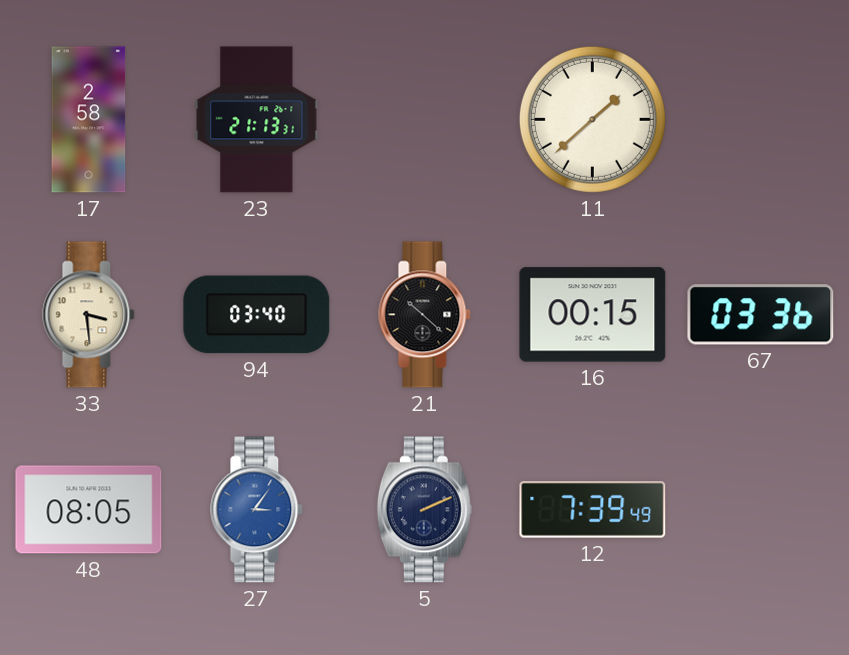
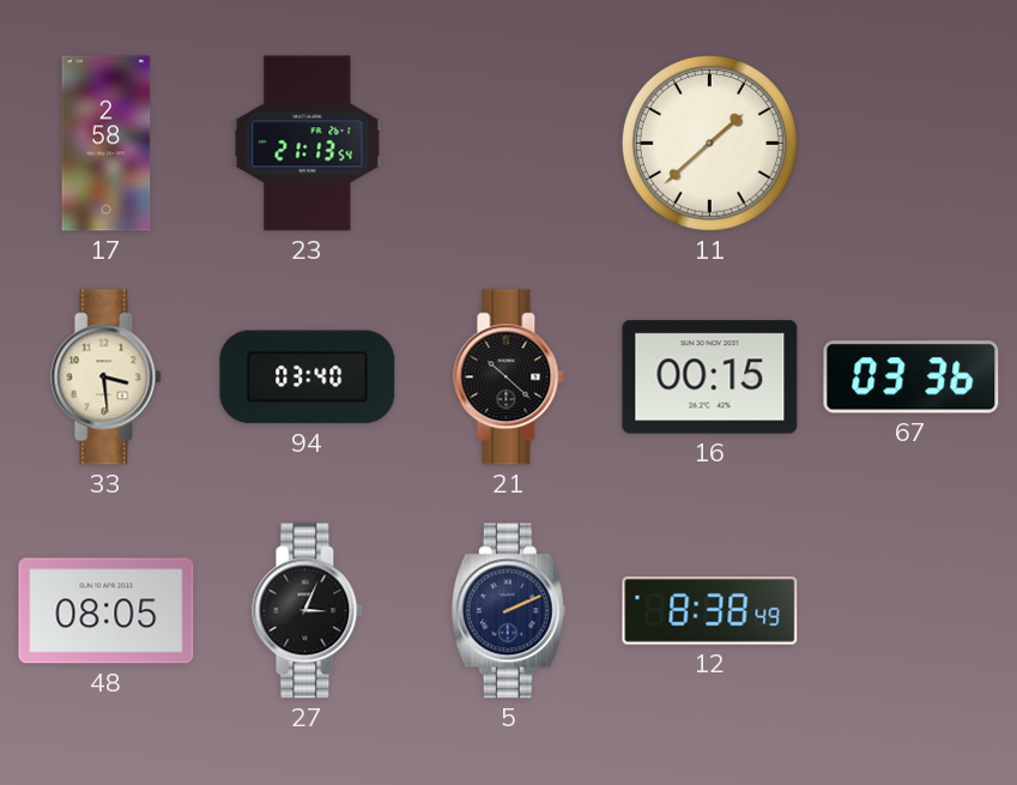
23: 21:13:31 -> 21:13:54 (308, 144)
27: 3:06 -> 3:04 (308, 611)
27 dial: blue -> black (308, 611)
12: 7:39 -> 8:38 (710, 611)
